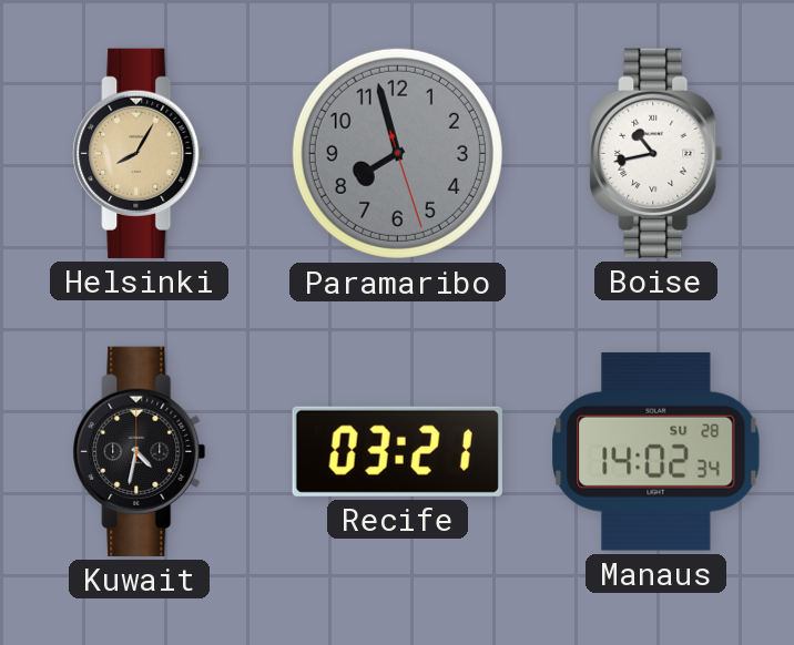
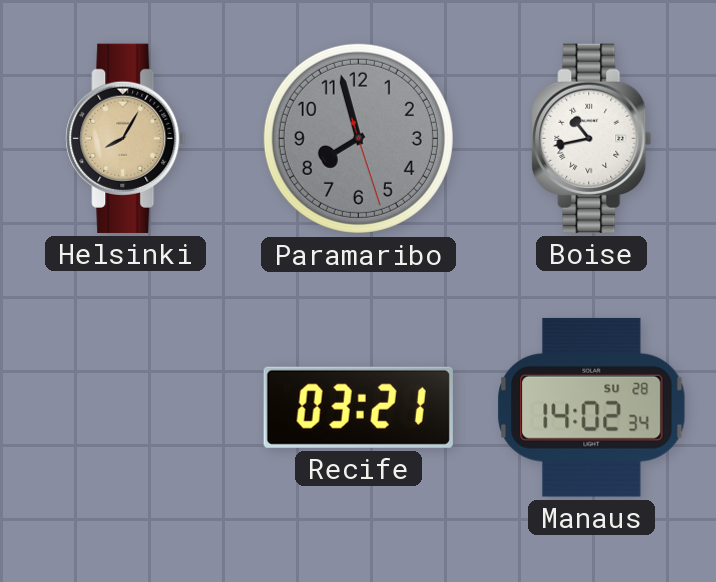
Kuwait: 4:32 -> none (140, 451)
